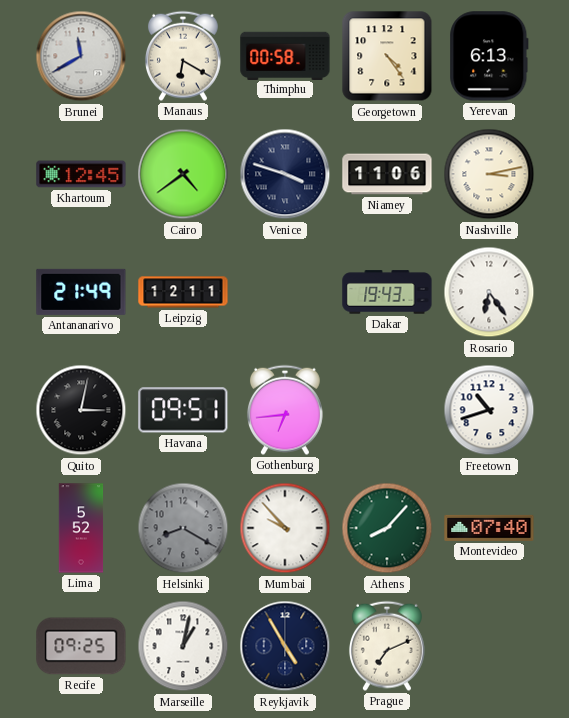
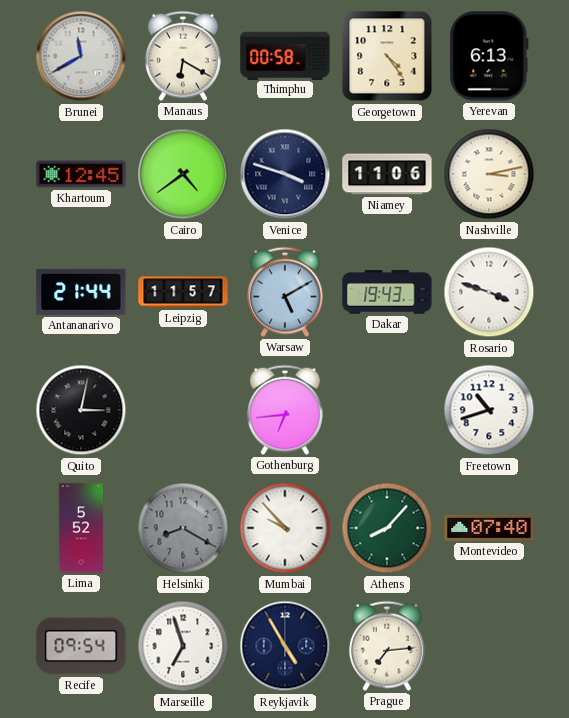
Antananarivo: 21:49 -> 21:44 (81, 292)
Leipzig: 12:11 -> 11:57 (183, 292)
Warsaw: none -> 5:10 (285, 292)
Rosario: 6:24 -> 3:48 (489, 292)
Havana: 09:51 -> none (183, 410)
Recife: 09:25 -> 09:54 (81, 646)
Marseille: 1:02 -> 6:57 (183, 646)
Prague: 7:11 -> 7:14 (387, 646)
